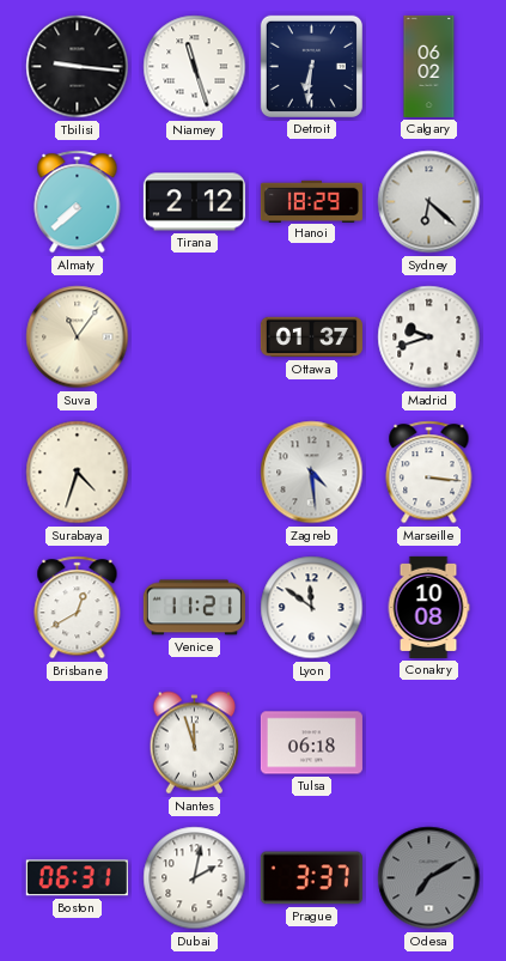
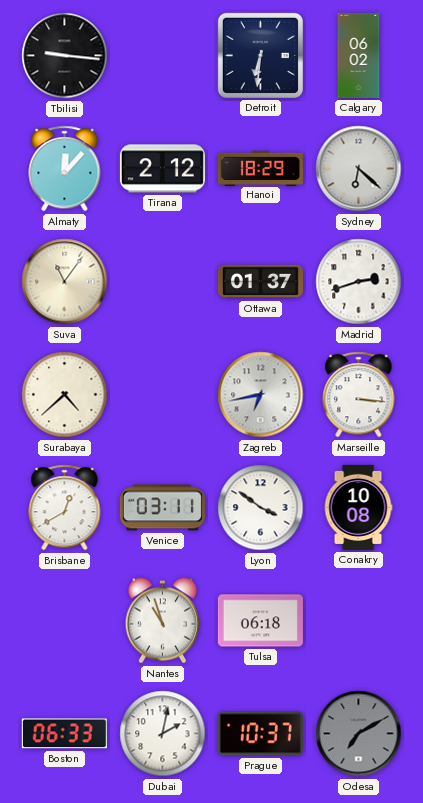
Niamey: 11:27 -> none (195, 67)
Almaty: 7:38 -> 12:07 (65, 169)
Madrid: 9:42 -> 2:42 (359, 282)
Surabaya: 4:33 -> 4:38 (65, 395)
Zagreb: 4:29 -> 6:43 (261, 395)
Venice: 11:21 -> 03:11 (162, 508)
Lyon: 11:51 -> 3:51 (261, 508)
Nantes: 11:57 -> 10:57 (163, 621)
Boston: 06:31 -> 06:33 (64, 734)
Prague: 3:37 -> 10:37 (260, 734)
